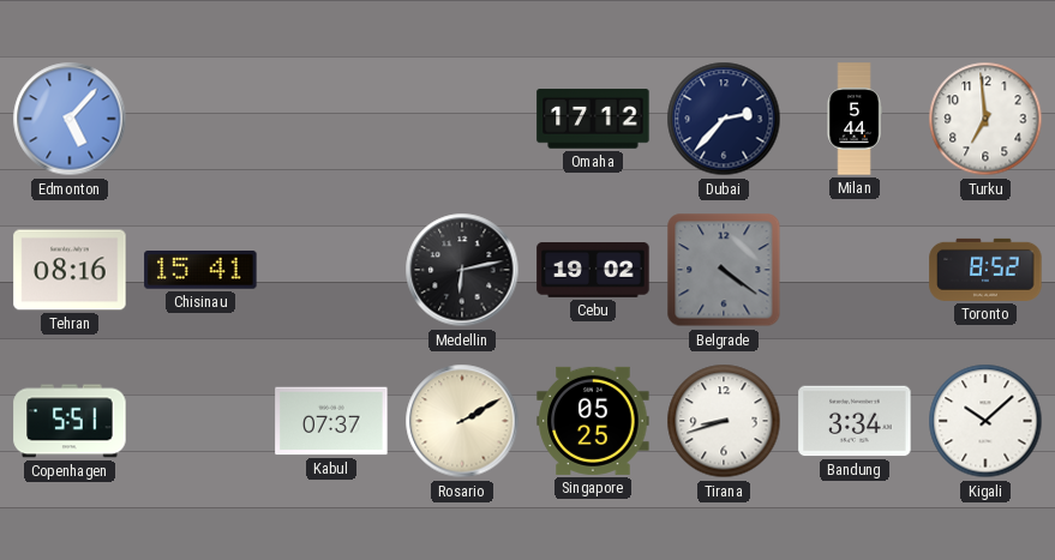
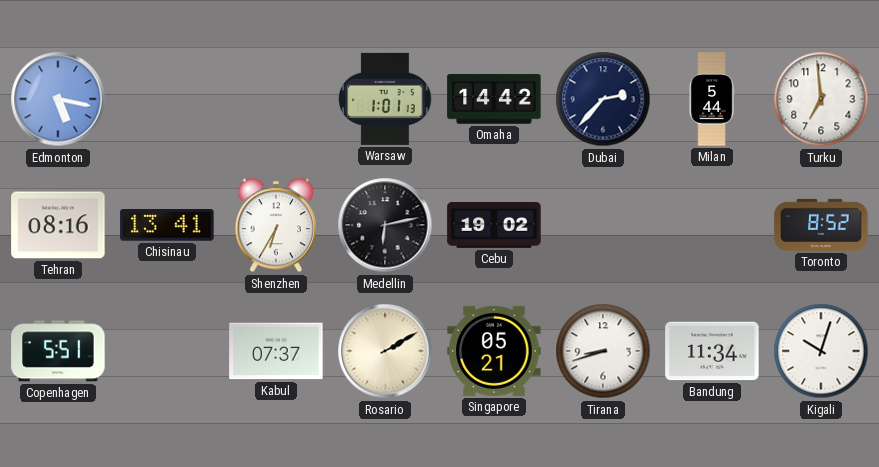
Edmonton: 5:07 -> 5:17 (58, 99)
Warsaw: none -> 1:01 (385, 99)
Omaha: 17:12 -> 14:42 (494, 99)
Chisinau: 15:41 -> 13:41 (167, 225)
Shenzhen: none -> 6:35 (276, 226)
Belgrade: 4:21 -> none (724, 270)
Singapore: 05:25 -> 05:21 (494, 351)
Bandung: 3:34 -> 11:34 (712, 351)
Kigali: 10:08 -> 10:03 (821, 351)
